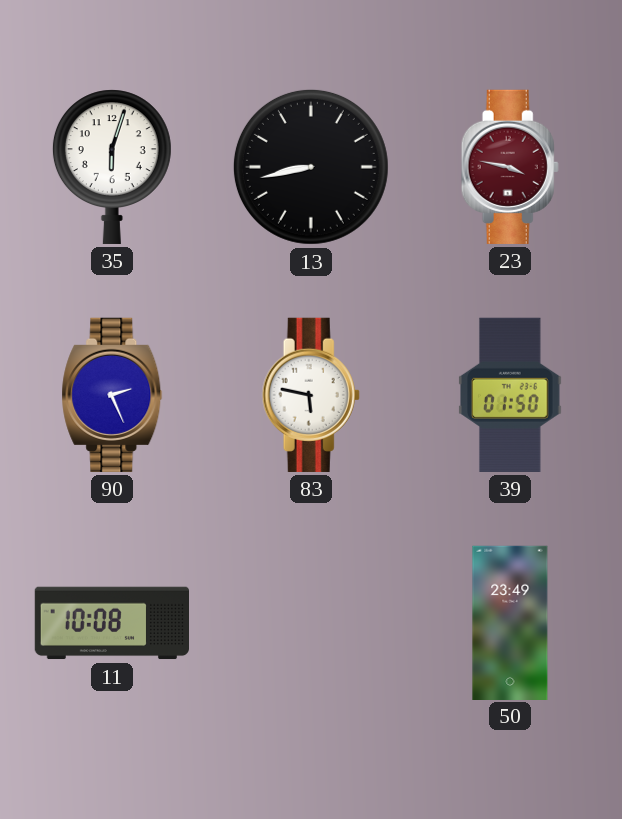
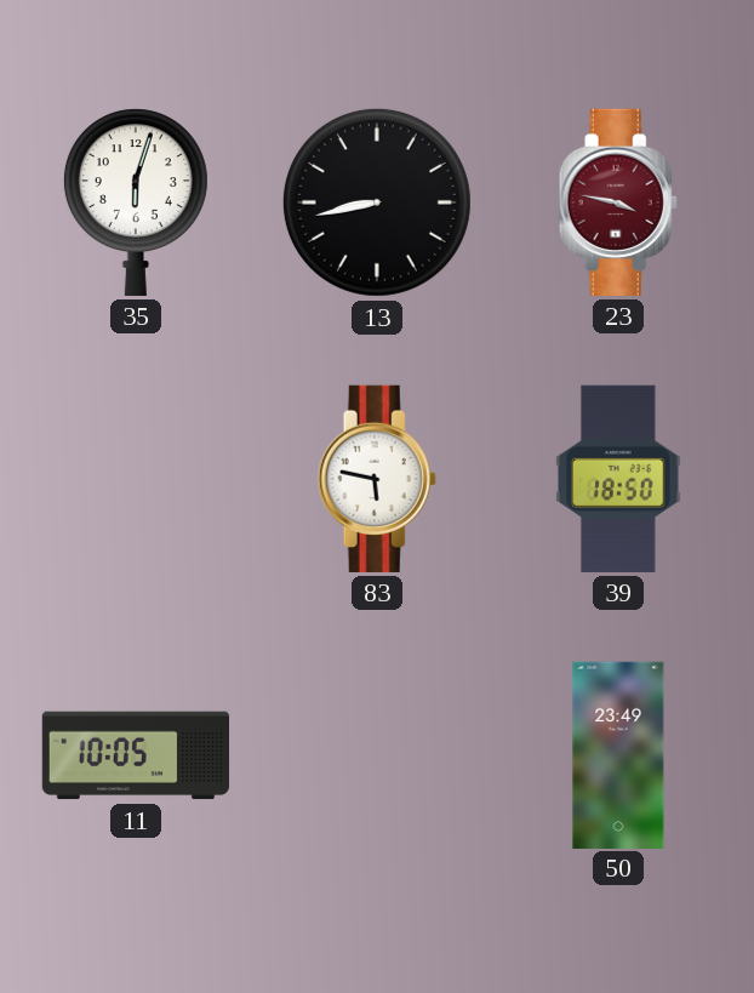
90: 2:26 -> none (112, 395)
39: 01:50 -> 18:50 (618, 479)
11: 10:08 -> 10:05 (135, 755)
